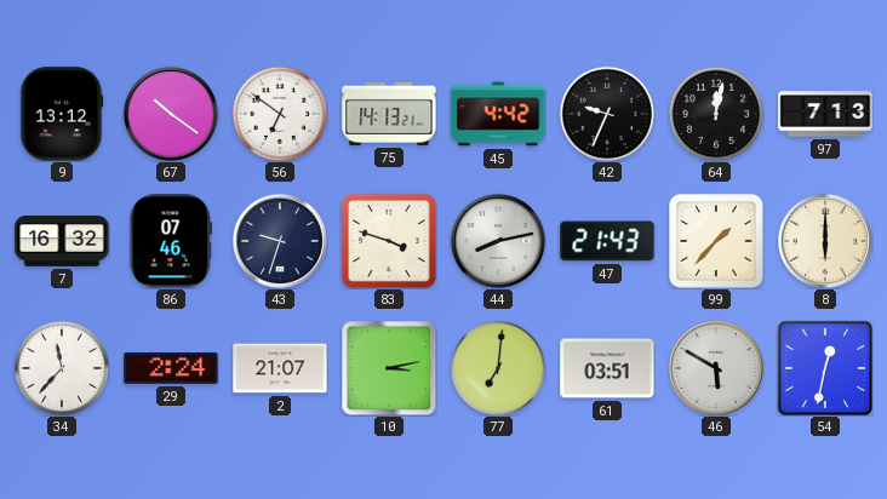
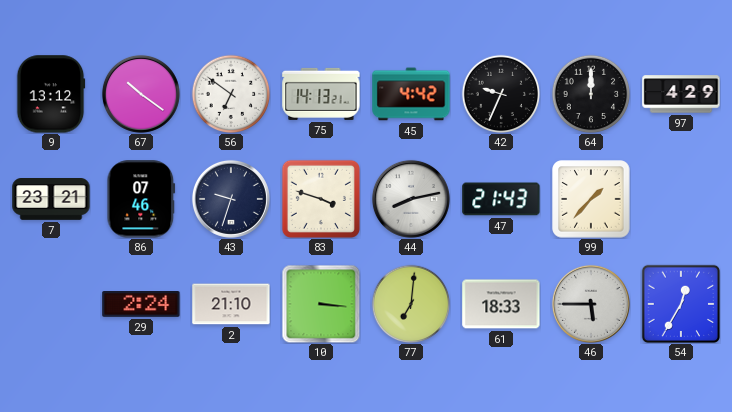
64: 12:02 -> 12:00 (591, 94)
97: 7:13 -> 4:29 (681, 94)
7: 16:32 -> 23:21 (51, 200)
8: 6:00 -> none (825, 241)
34: 11:37 -> none (62, 368)
2: 21:07 -> 21:10 (231, 304)
10: 3:13 -> 3:16 (321, 304)
61: 03:51 -> 18:33 (501, 304)
46: 5:50 -> 5:45 (591, 304)
54: 12:32 -> 12:35 (680, 303)
